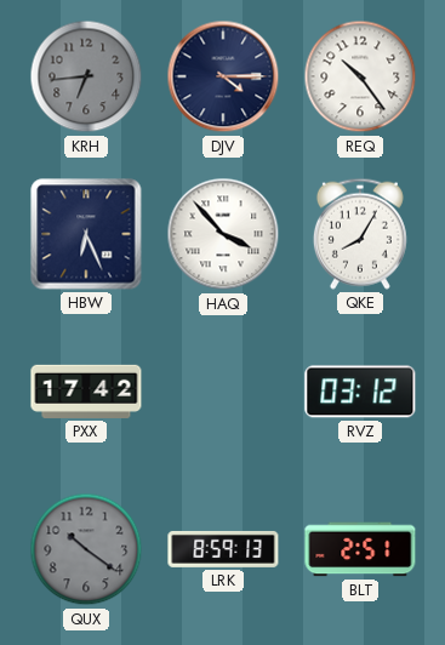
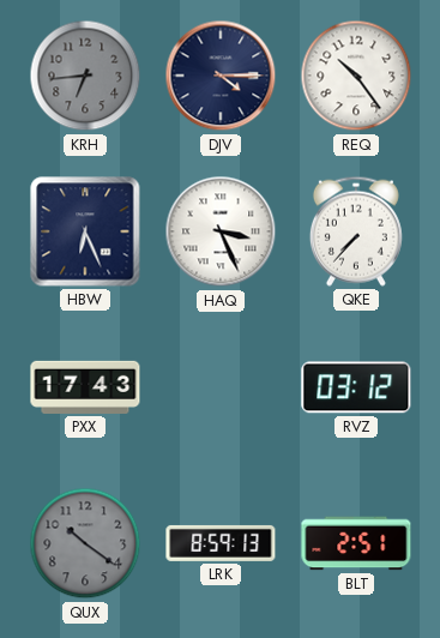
HAQ: 3:53 -> 3:26 (221, 231)
QKE: 8:05 -> 7:37 (356, 231)
PXX: 17:42 -> 17:43 (85, 387)
